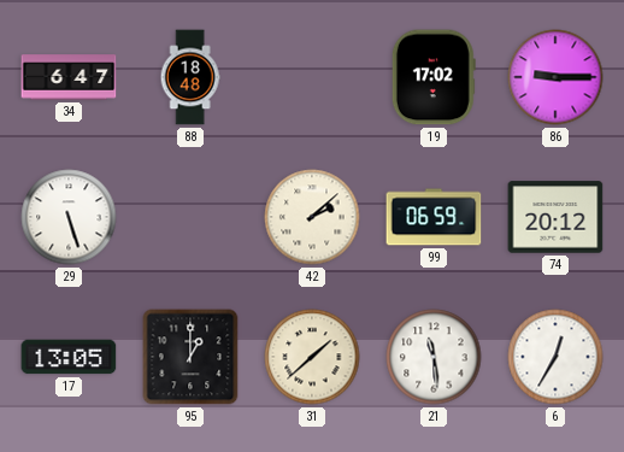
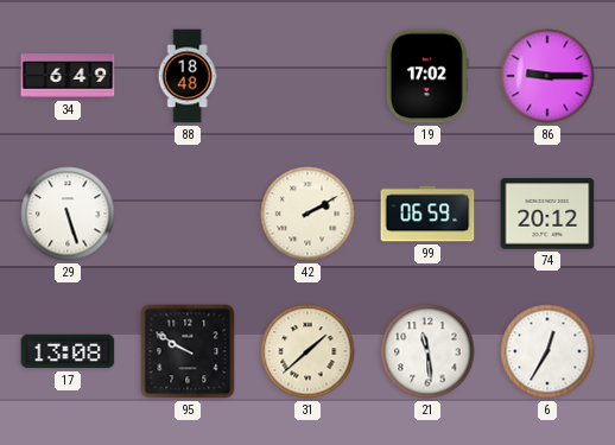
34: 6:47 -> 6:49 (68, 76)
42: 2:08 -> 2:10 (307, 214)
17: 13:05 -> 13:08 (68, 351)
95: 1:00 -> 9:50 (188, 351)
